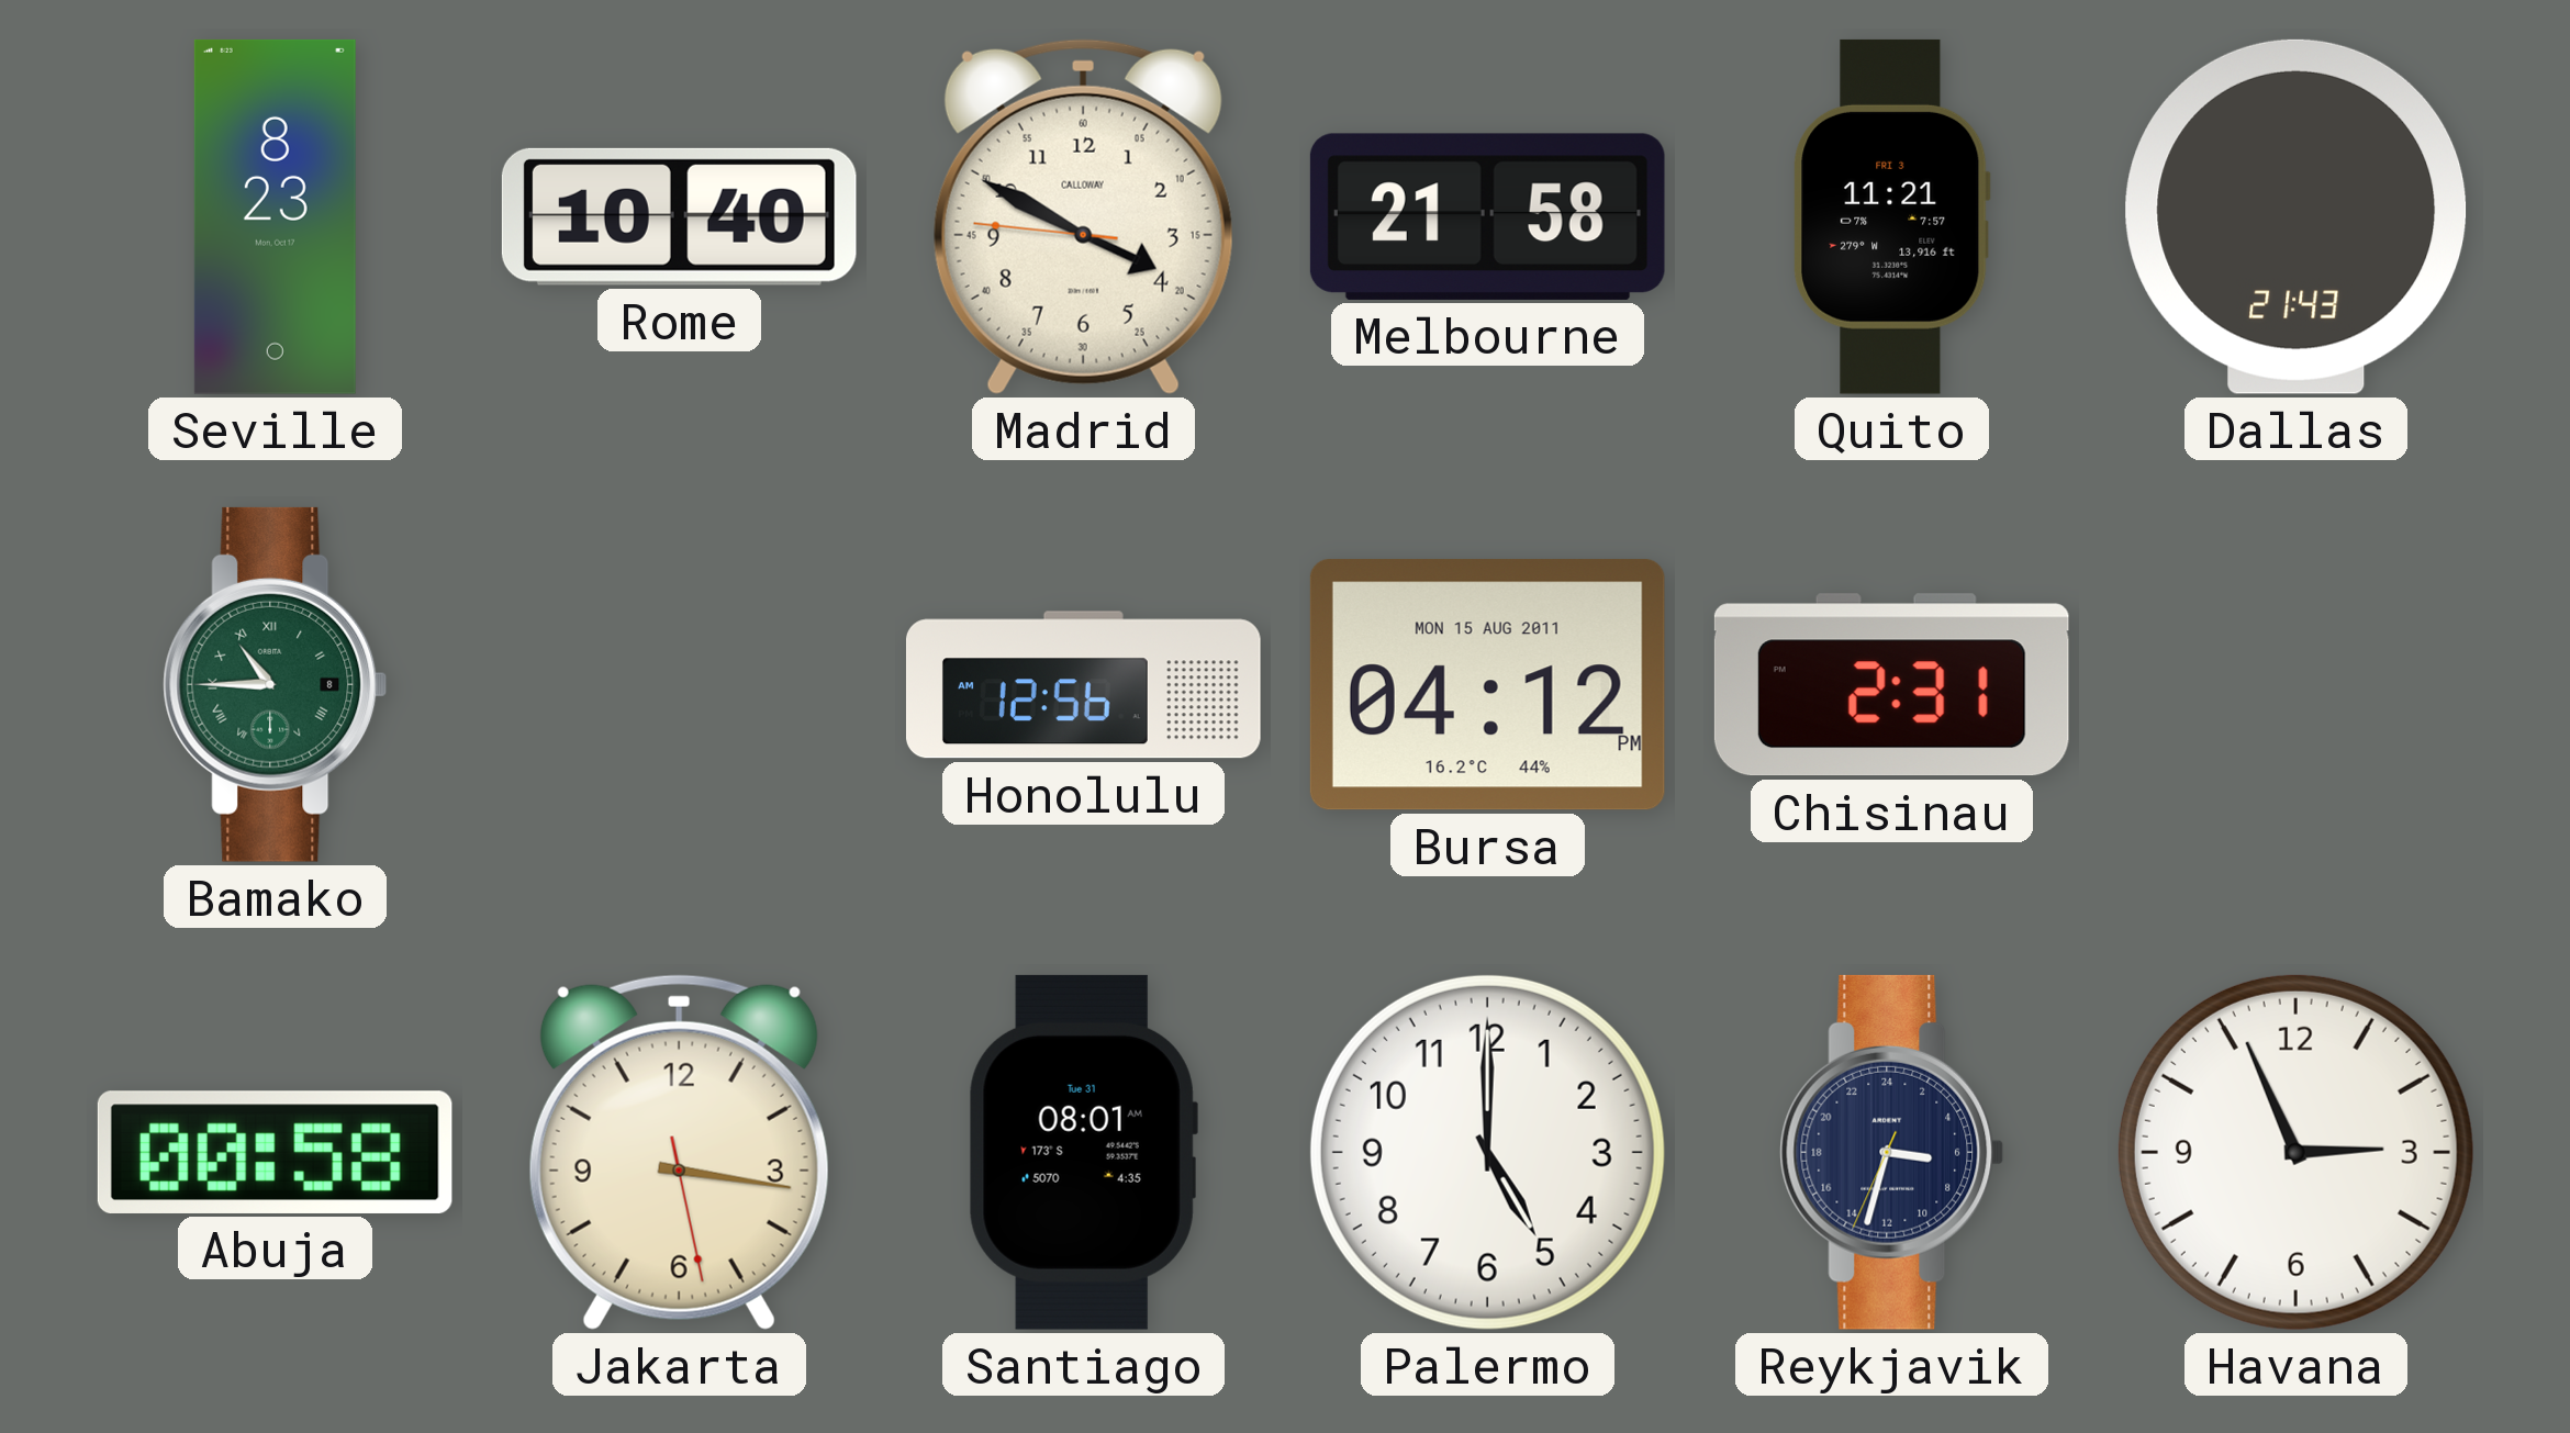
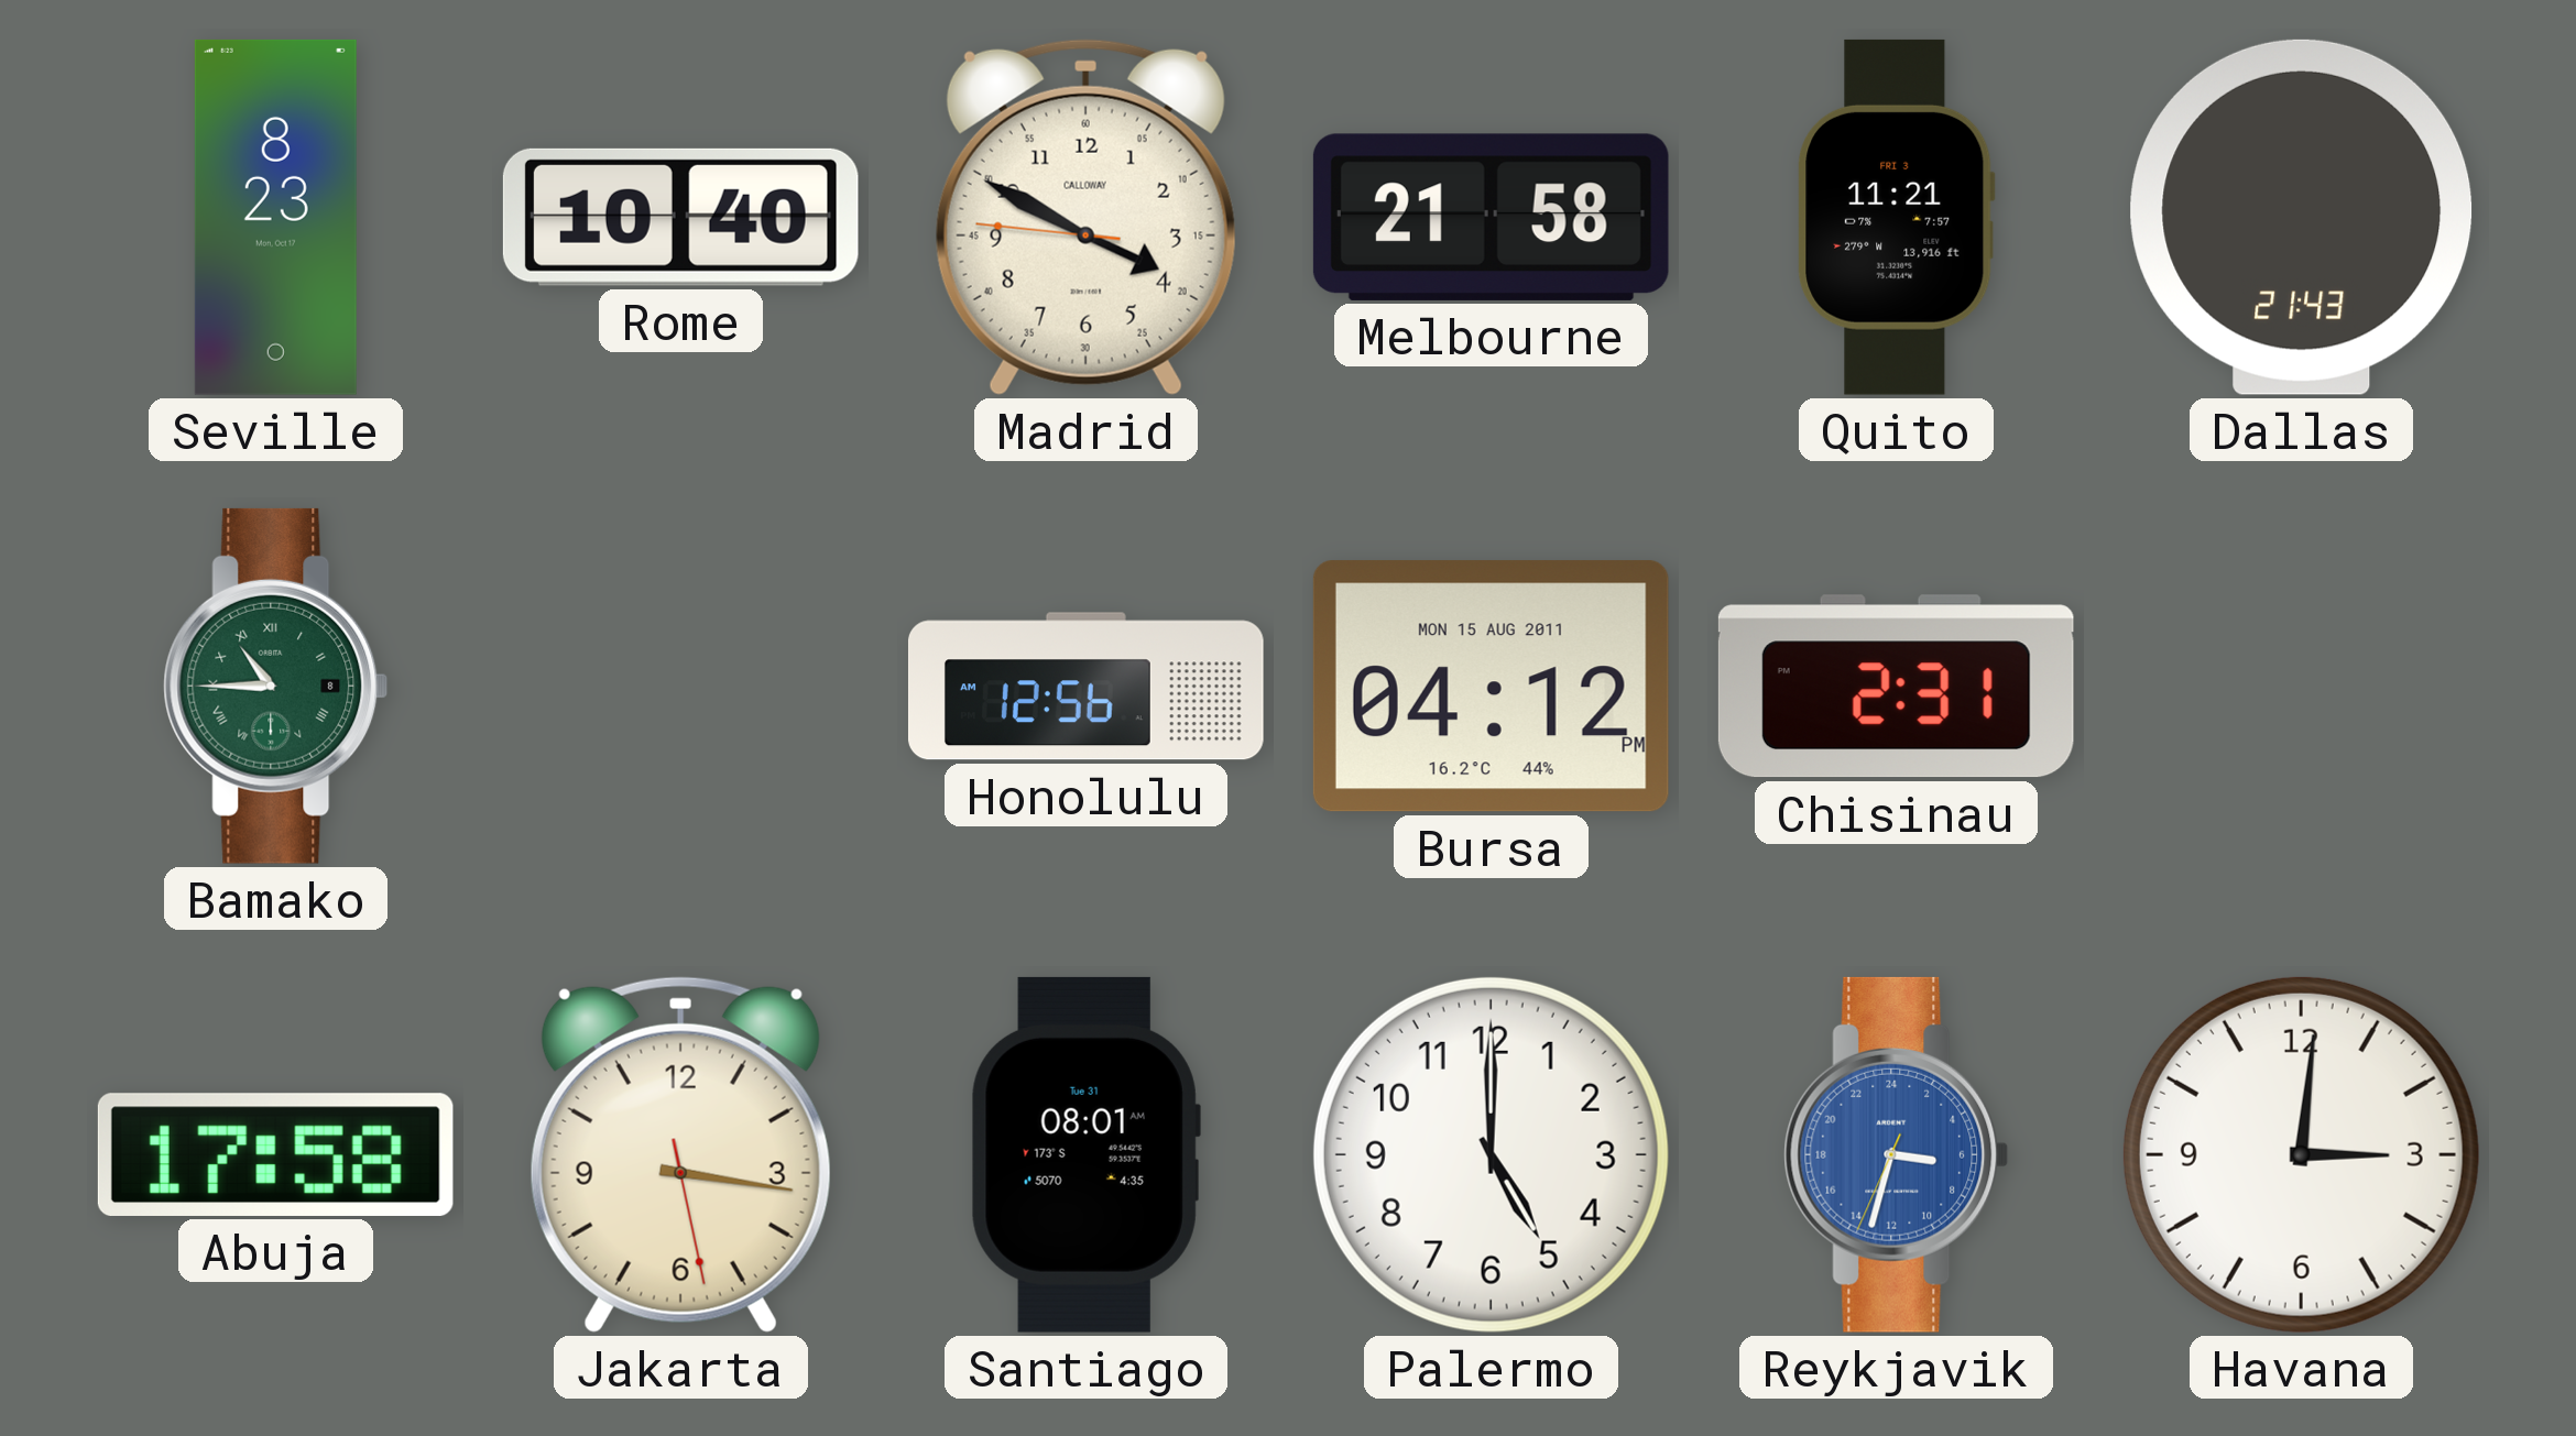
Abuja: 00:58 -> 17:58 (275, 1154)
Reykjavik dial: navy -> blue (1897, 1154)
Havana: 2:56 -> 3:01 (2301, 1154)
